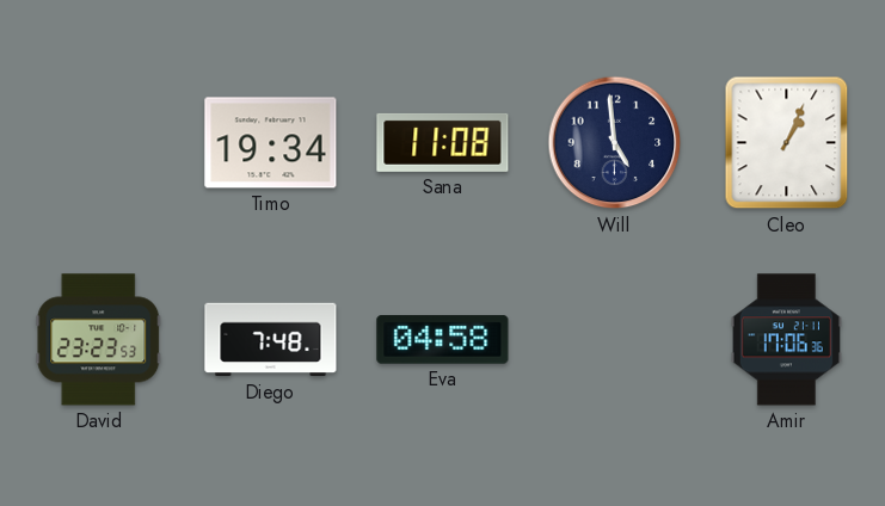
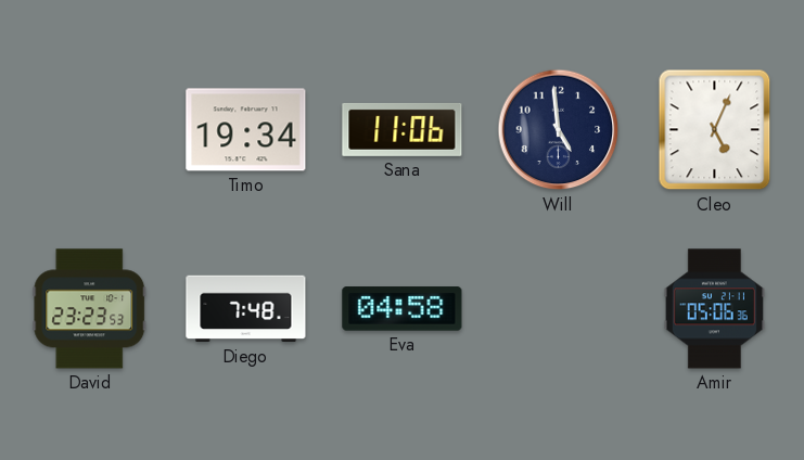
Sana: 11:08 -> 11:06 (403, 129)
Cleo: 1:04 -> 5:04 (715, 130)
Amir: 17:06 -> 05:06 (714, 309)
